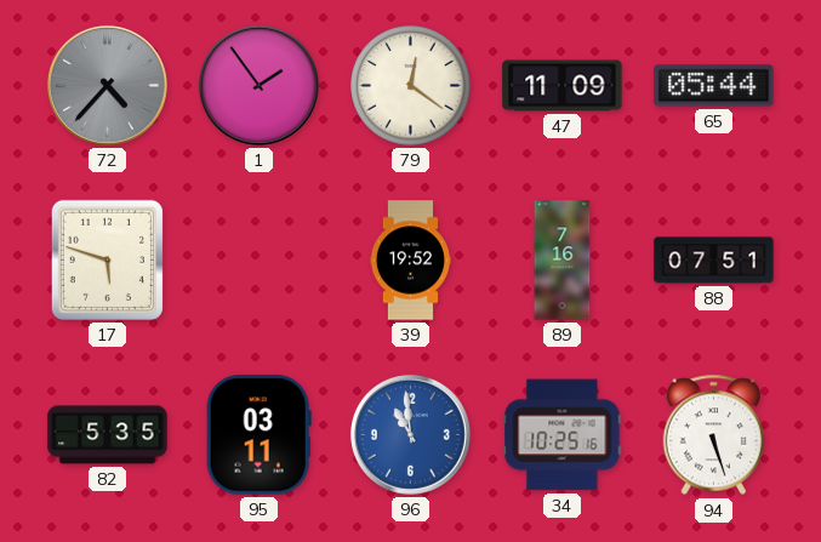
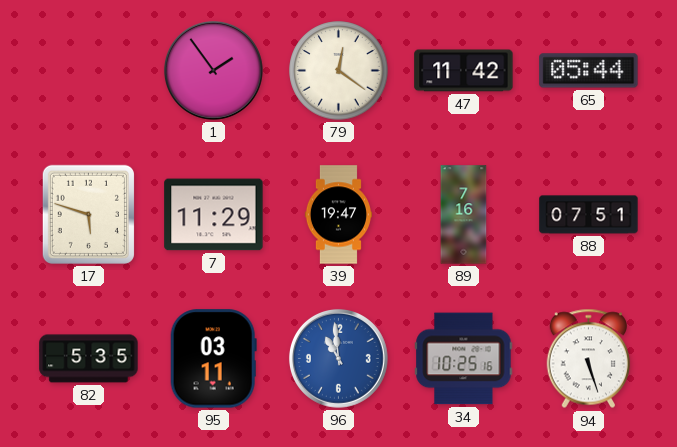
72: 4:37 -> none (107, 85)
47: 11:09 -> 11:42 (464, 71)
7: none -> 11:29 (214, 215)
39: 19:52 -> 19:47 (338, 215)
